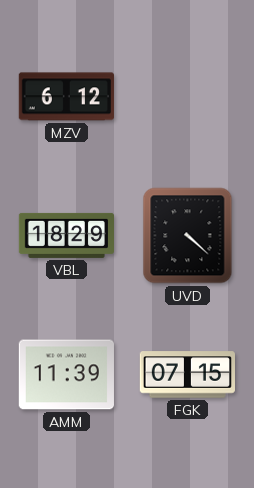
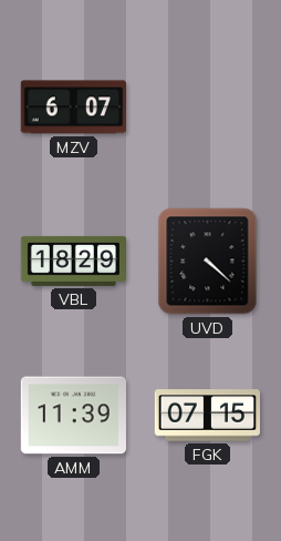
MZV: 6:12 -> 6:07 (73, 108)
